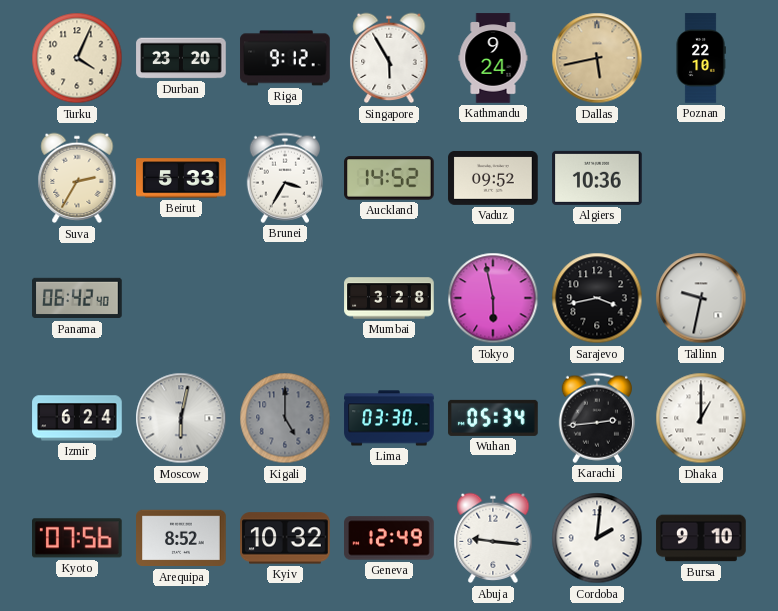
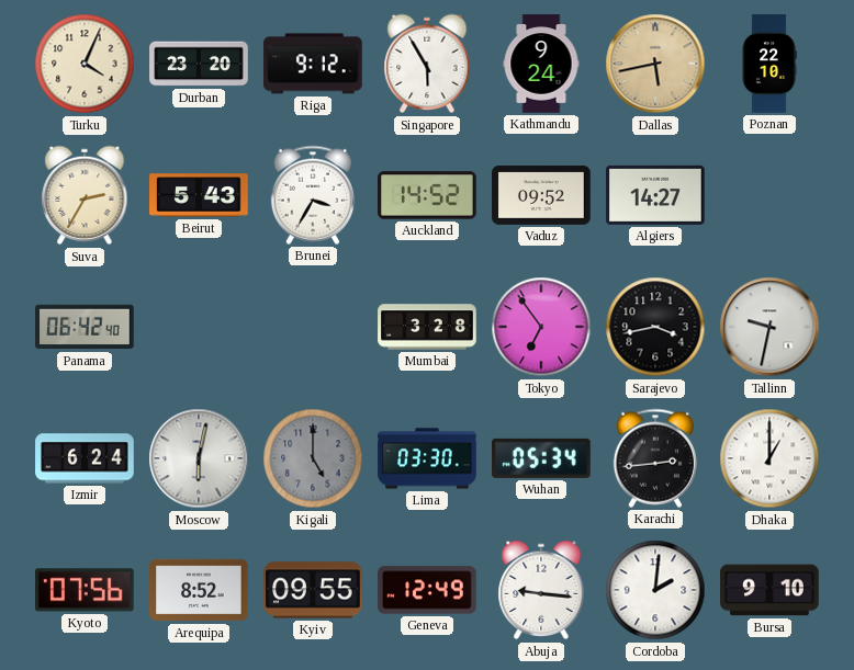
Beirut: 5:33 -> 5:43 (199, 195)
Algiers: 10:36 -> 14:27 (655, 195)
Tokyo: 5:58 -> 6:54 (541, 327)
Kyiv: 10:32 -> 09:55 (313, 590)
